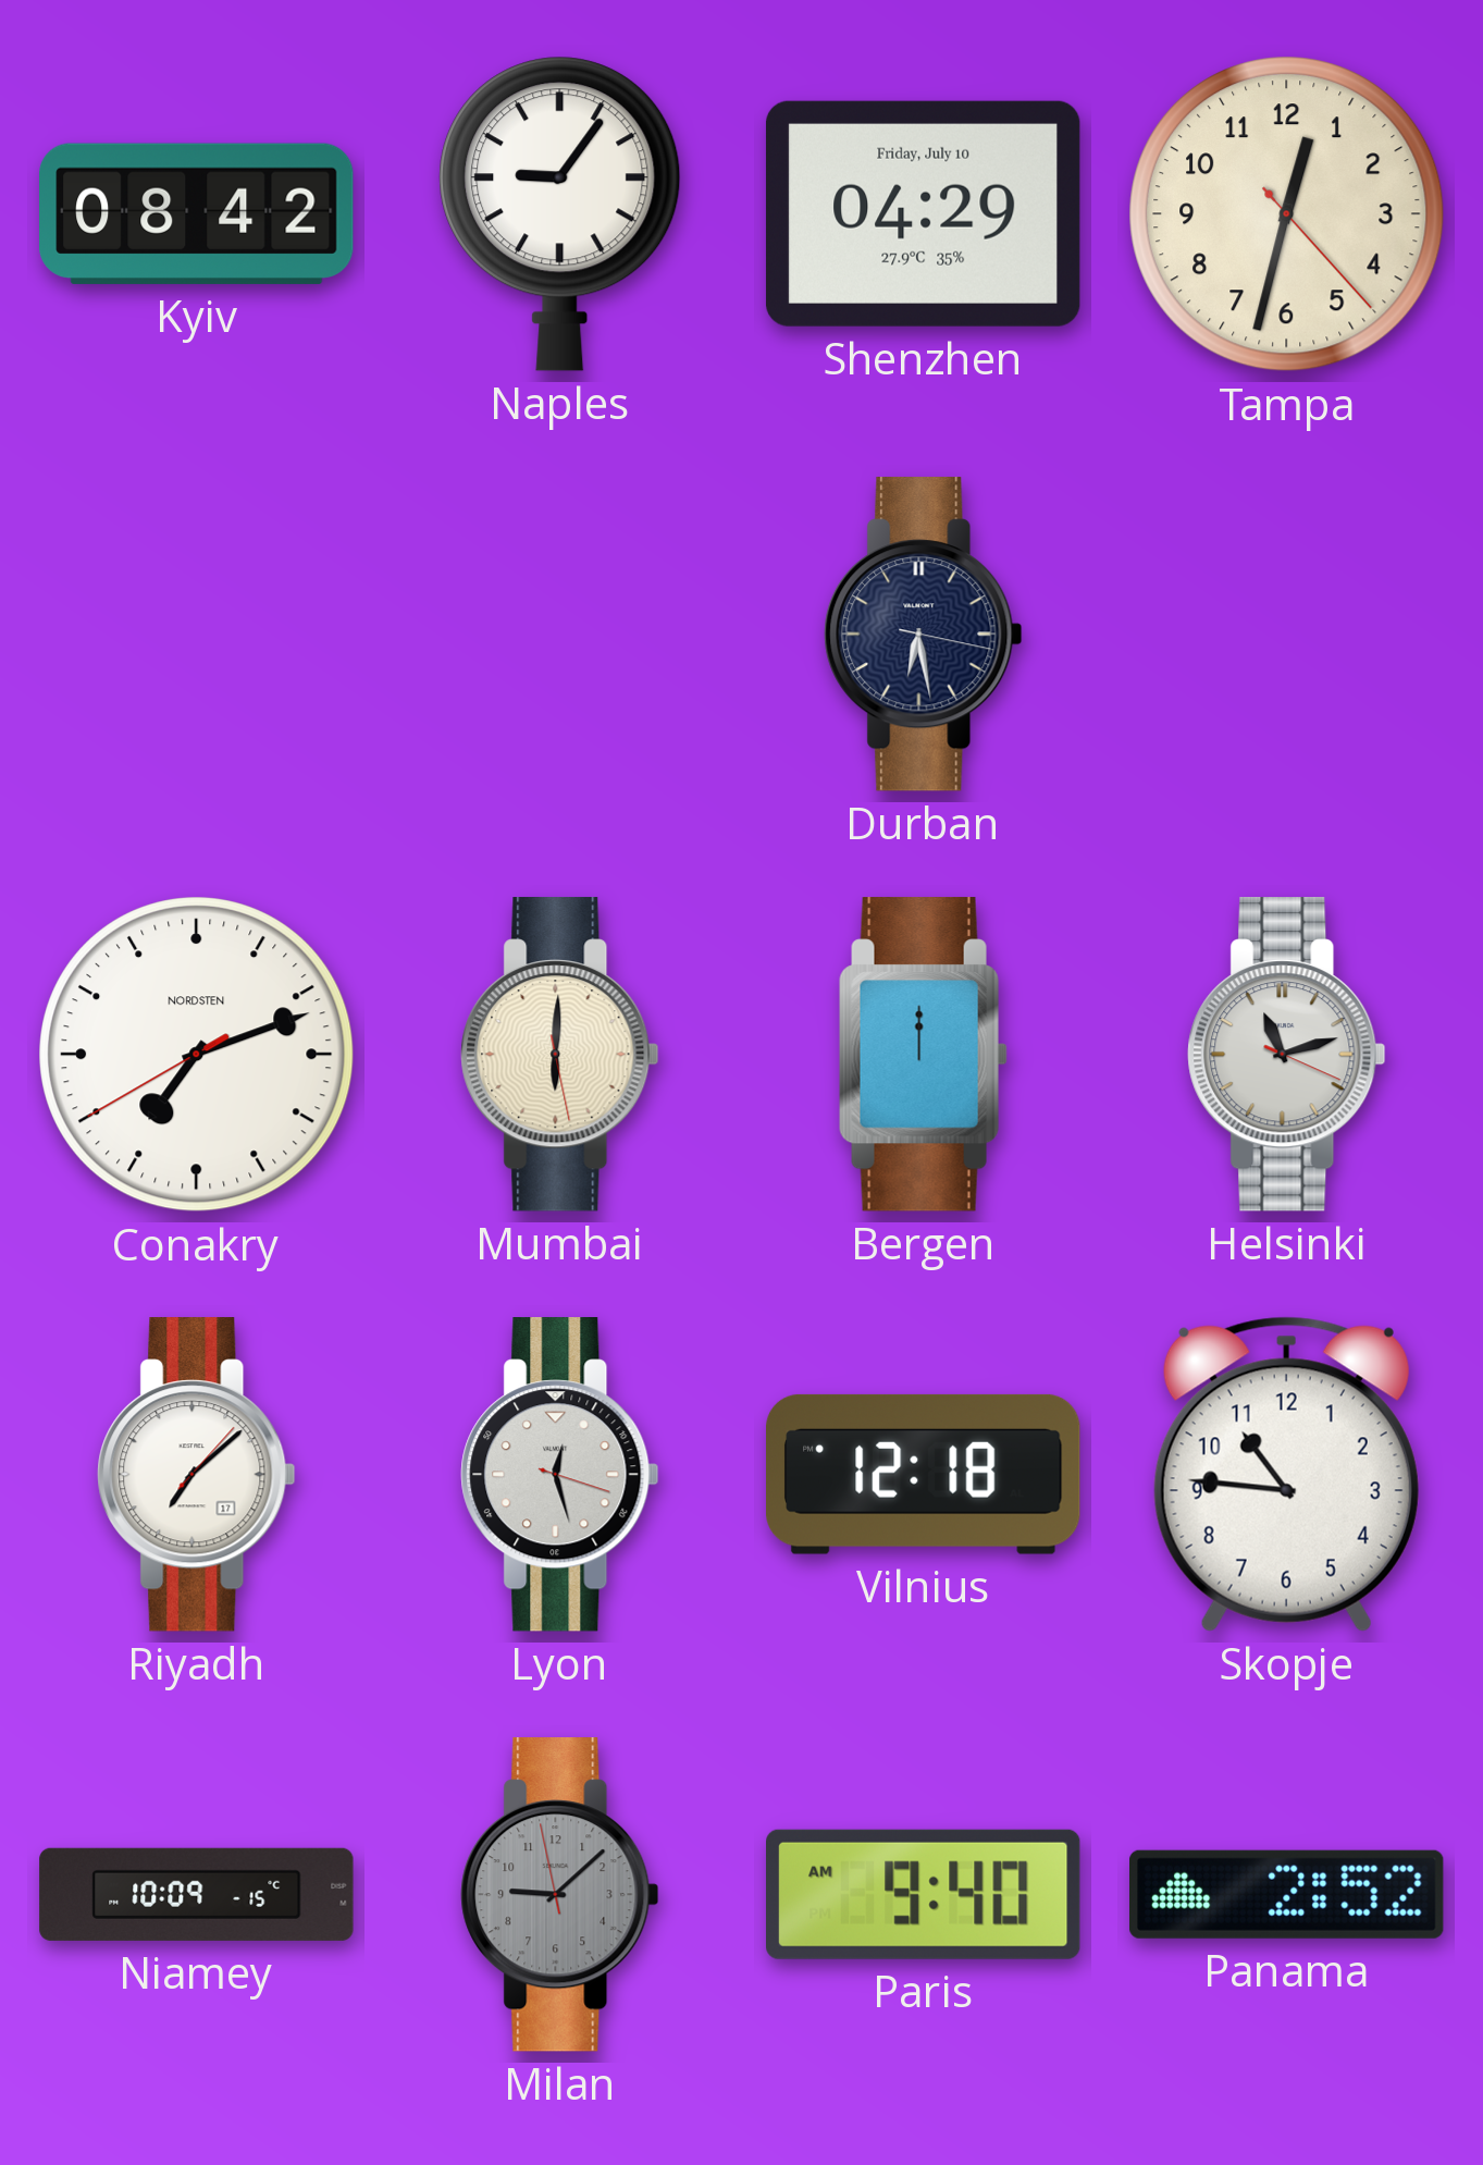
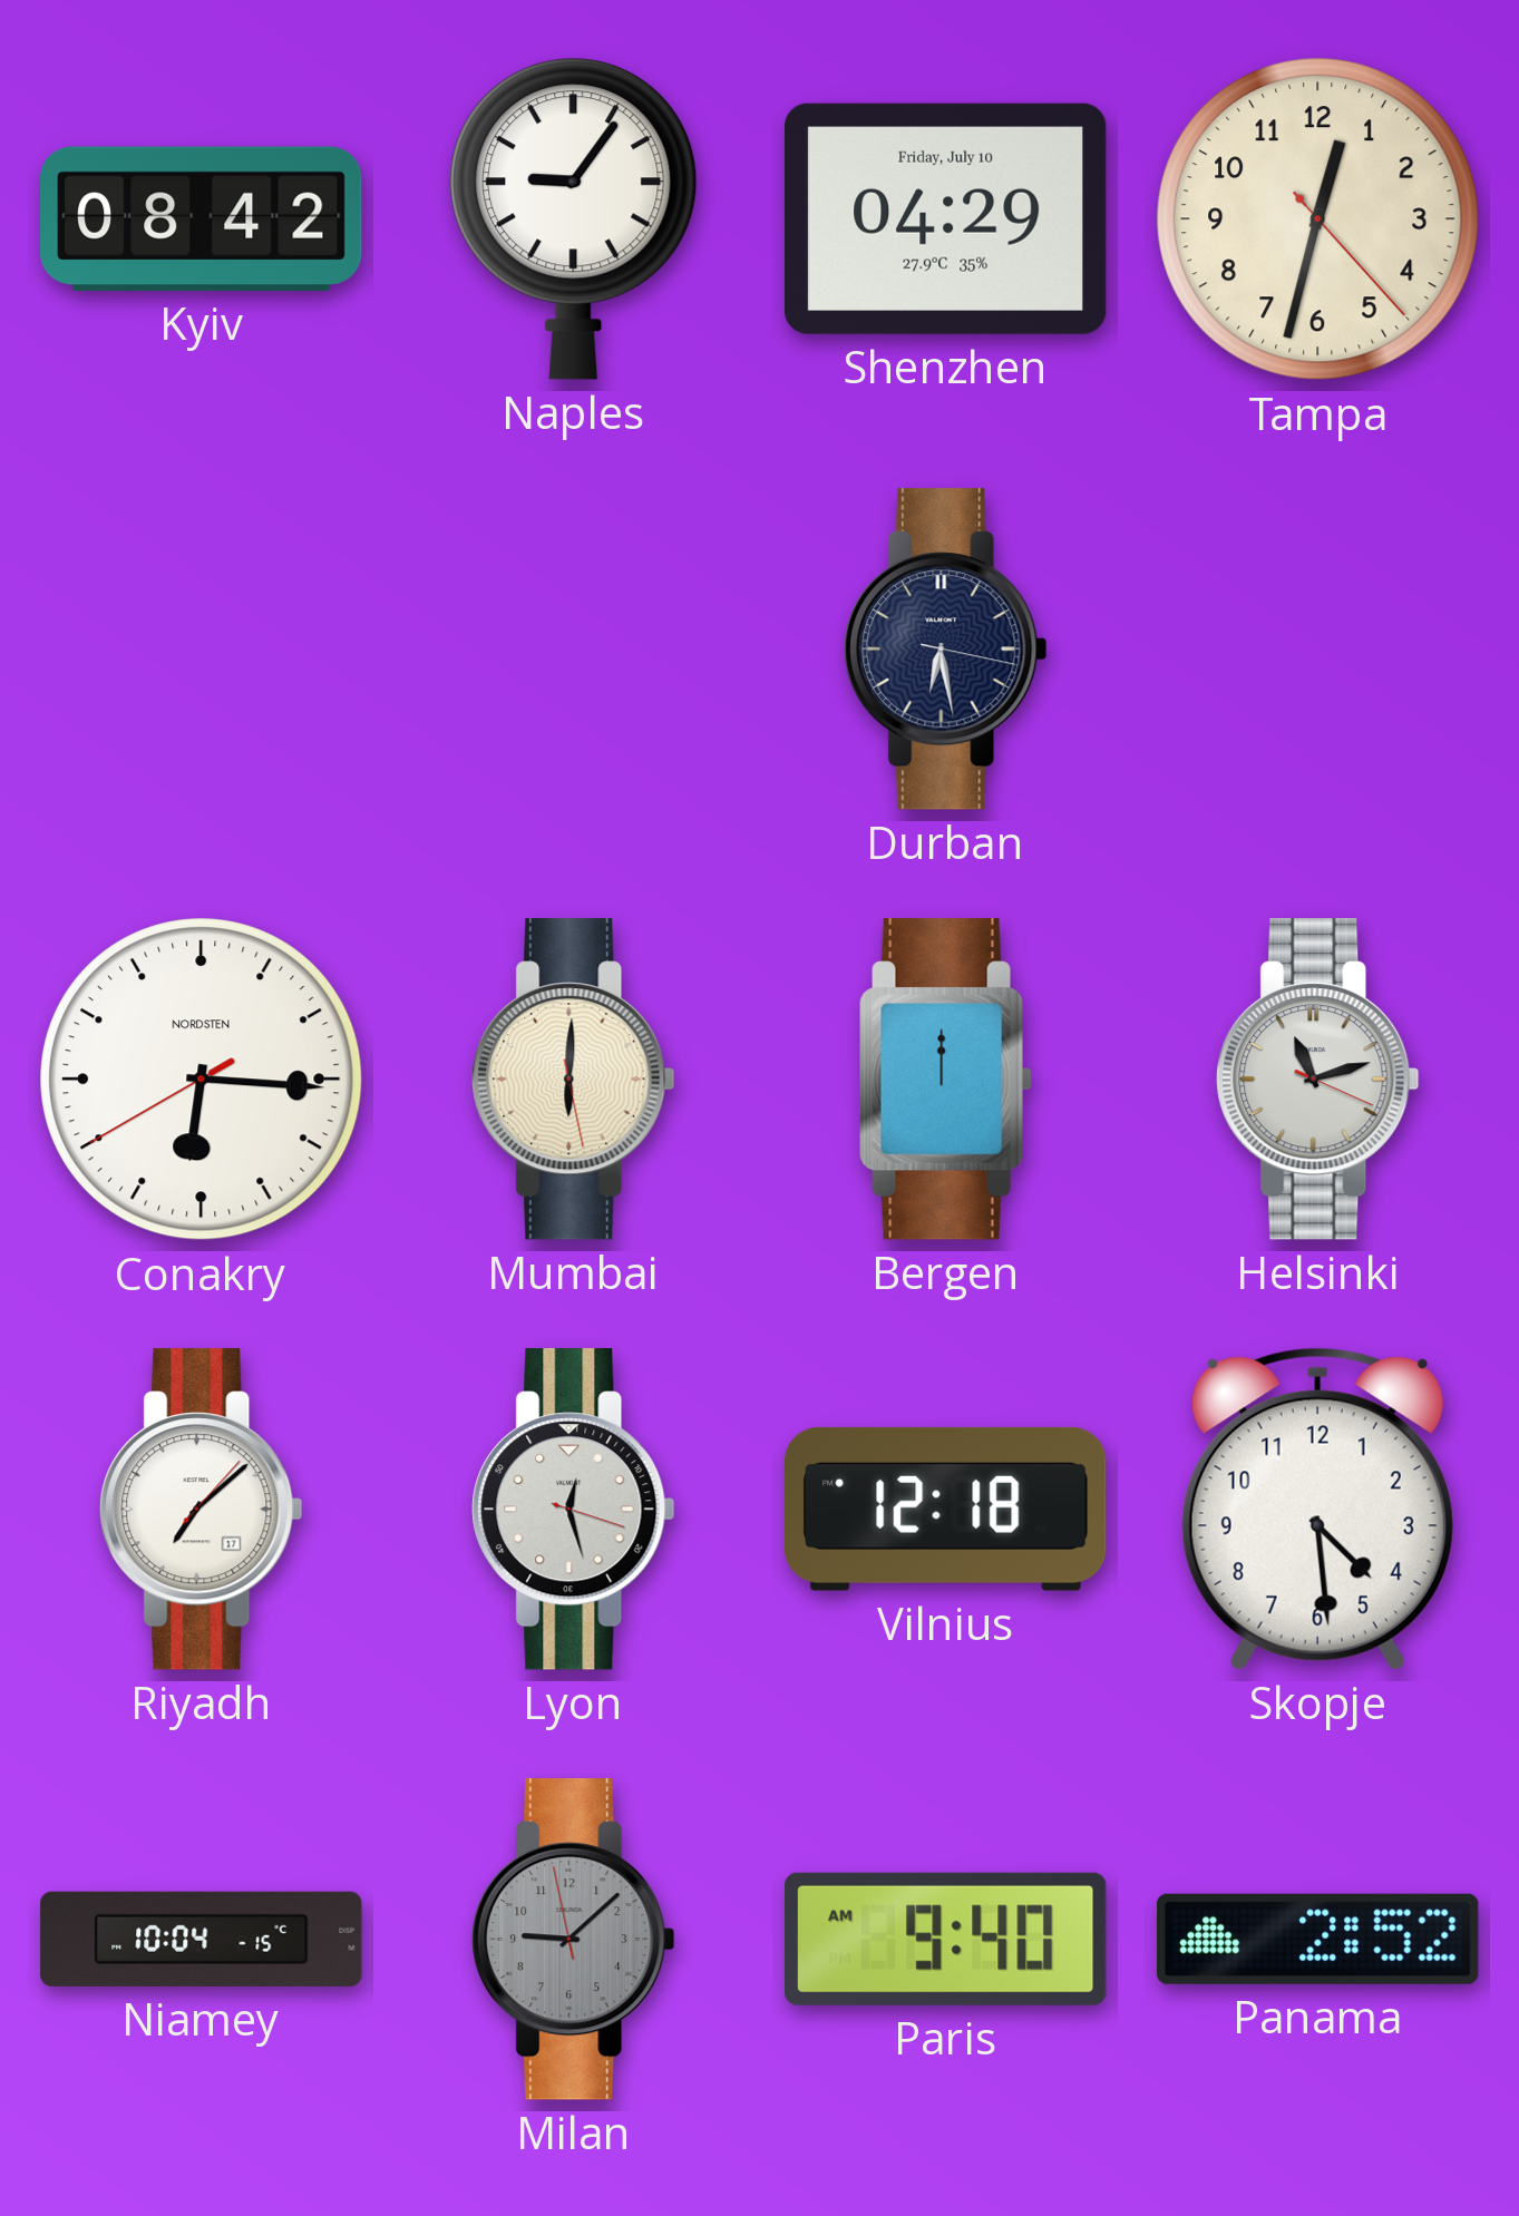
Conakry: 7:11 -> 6:15 (202, 1080)
Skopje: 10:46 -> 4:29 (1317, 1509)
Niamey: 10:09 -> 10:04 (202, 1939)
